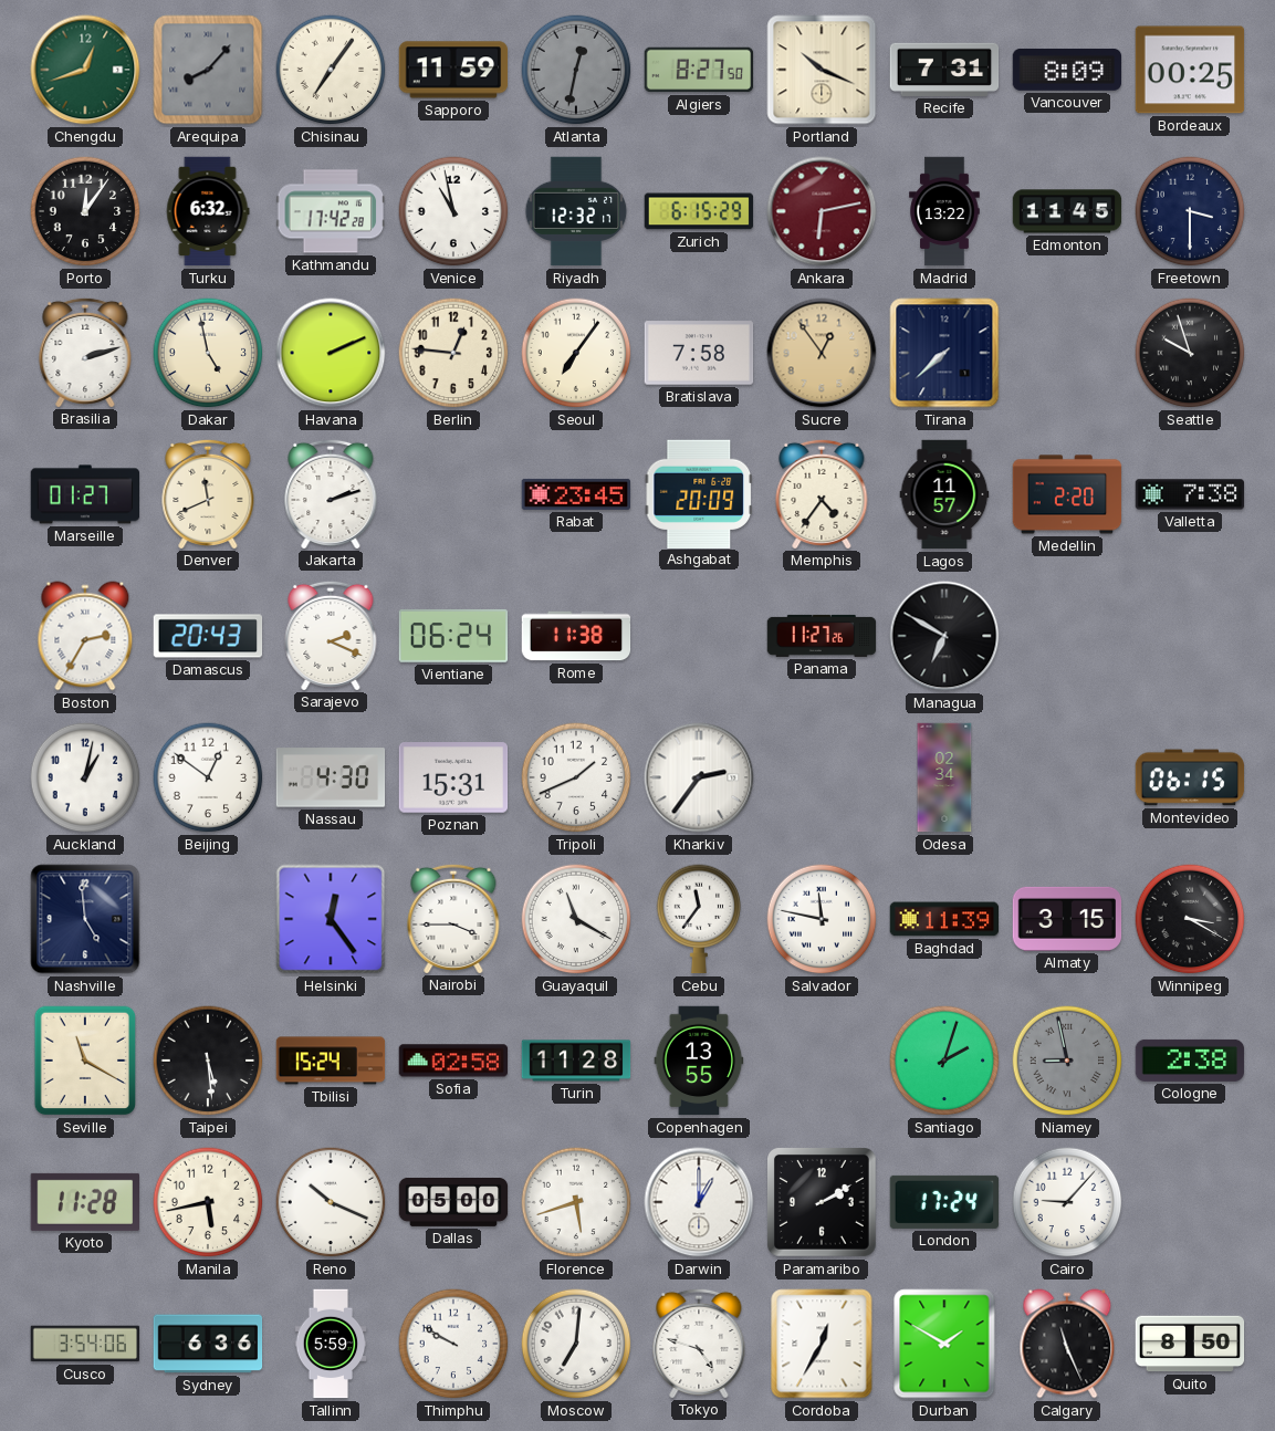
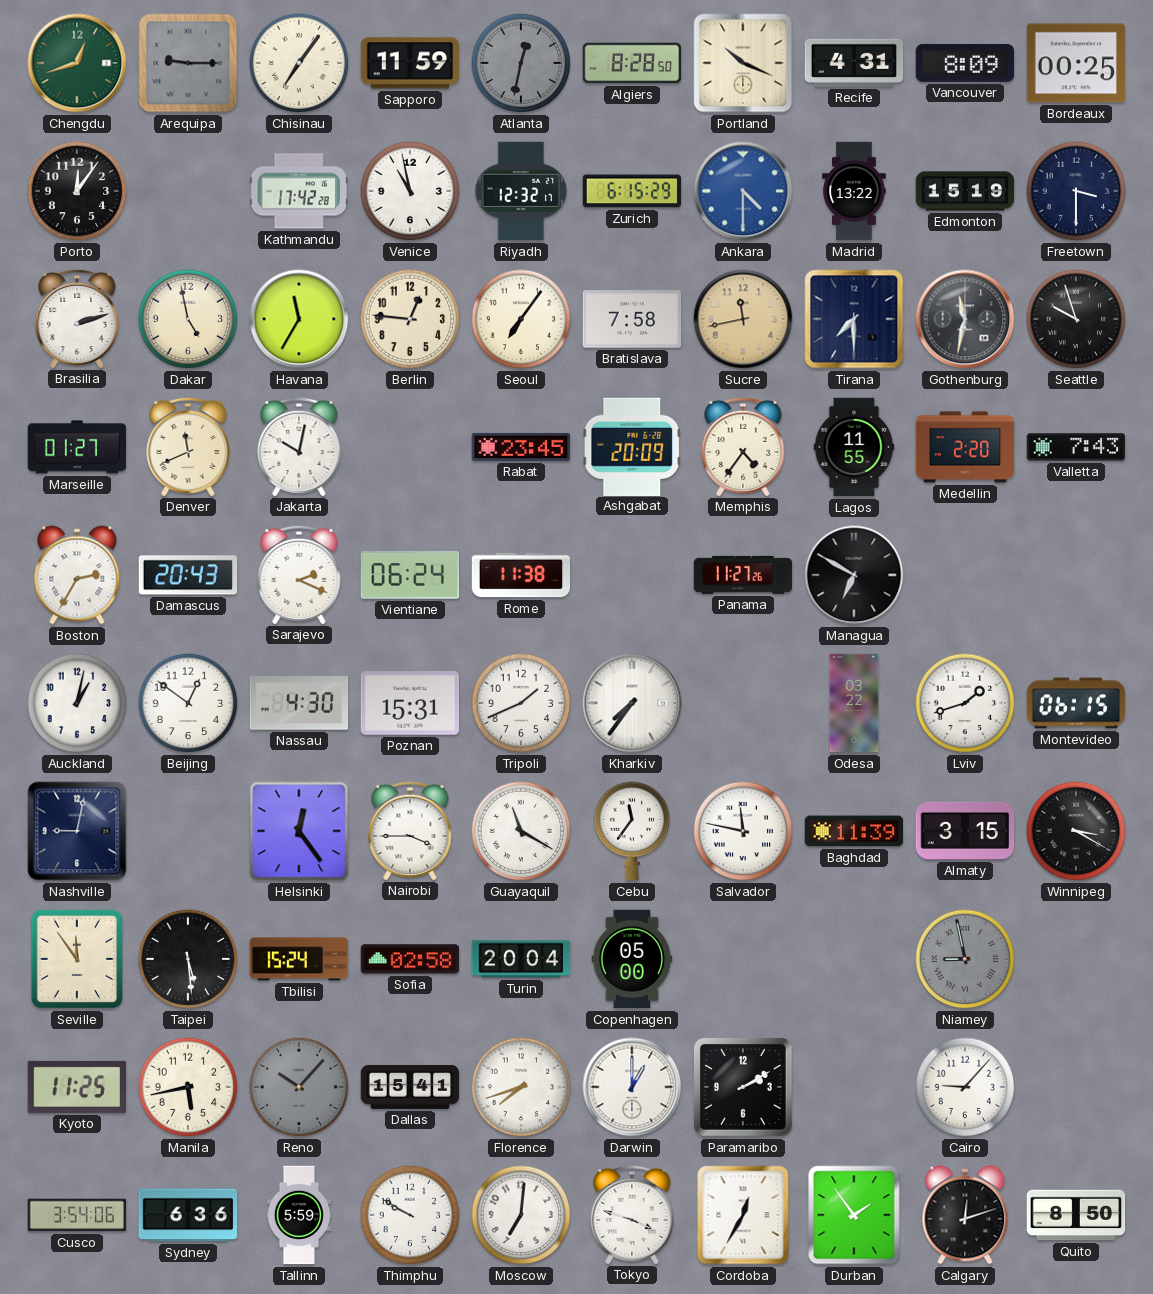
Arequipa: 8:07 -> 9:15 (188, 63)
Algiers: 8:27 -> 8:28 (632, 63)
Recife: 7:31 -> 4:31 (854, 63)
Turku: 6:32 -> none (208, 211)
Ankara: 6:13 -> 4:30 (743, 191)
Ankara dial: burgundy -> blue (743, 191)
Edmonton: 11:45 -> 15:19 (965, 191)
Havana: 2:11 -> 11:35 (299, 319)
Sucre: 12:54 -> 11:43 (743, 319)
Tirana: 7:38 -> 7:30 (854, 319)
Gothenburg: none -> 11:32 (965, 319)
Jakarta: 2:12 -> 10:02 (299, 446)
Lagos: 11:57 -> 11:55 (854, 447)
Valletta: 7:38 -> 7:43 (1076, 447)
Kharkiv: 2:36 -> 7:36 (632, 703)
Odesa: 02:34 -> 03:22 (854, 703)
Lviv: none -> 1:42 (965, 703)
Nashville: 4:59 -> 9:02 (77, 831)
Seville: 11:20 -> 11:54 (77, 959)
Turin: 11:28 -> 20:04 (521, 959)
Copenhagen: 13:55 -> 05:00 (632, 959)
Santiago: 2:03 -> none (944, 1061)
Cologne: 2:38 -> none (1190, 1061)
Kyoto: 11:28 -> 11:25 (77, 1087)
Reno: 10:19 -> 10:07 (299, 1087)
Reno dial: white -> grey (299, 1087)
Dallas: 05:00 -> 15:41 (410, 1087)
Florence: 5:42 -> 7:42 (521, 1087)
London: 17:24 -> none (944, 1202)
Tokyo: 4:48 -> 3:48 (632, 1214)
Durban: 1:50 -> 1:54 (854, 1215)
Calgary: 11:26 -> 12:12 (965, 1215)
